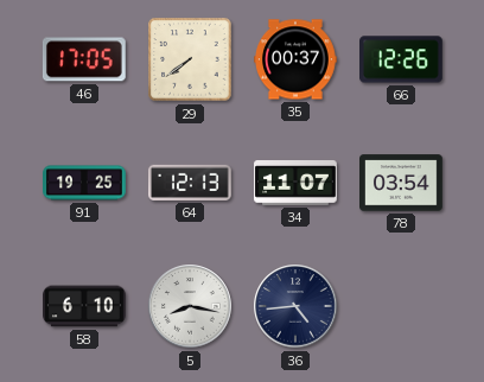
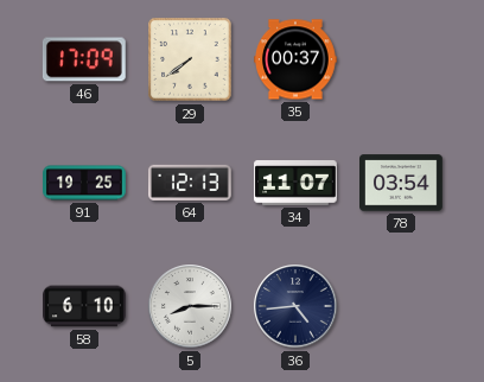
46: 17:05 -> 17:09 (84, 59)
66: 12:26 -> none (402, 59)
5: 8:17 -> 8:15 (190, 306)
